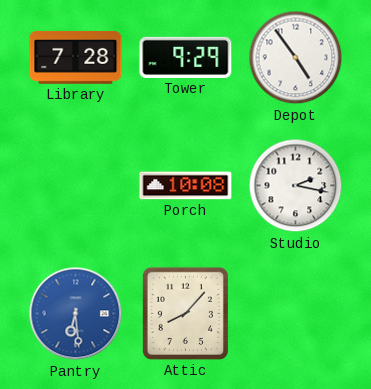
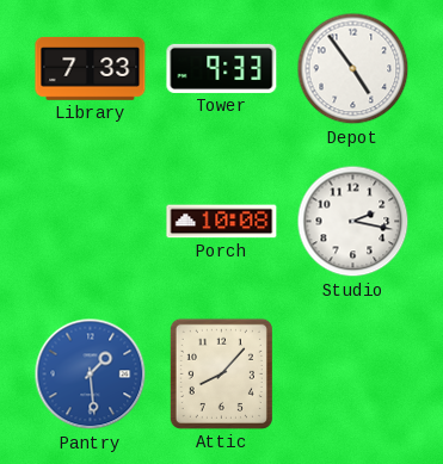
Library: 7:28 -> 7:33 (91, 68)
Tower: 9:29 -> 9:33 (222, 68)
Pantry: 6:29 -> 1:29 (91, 375)
